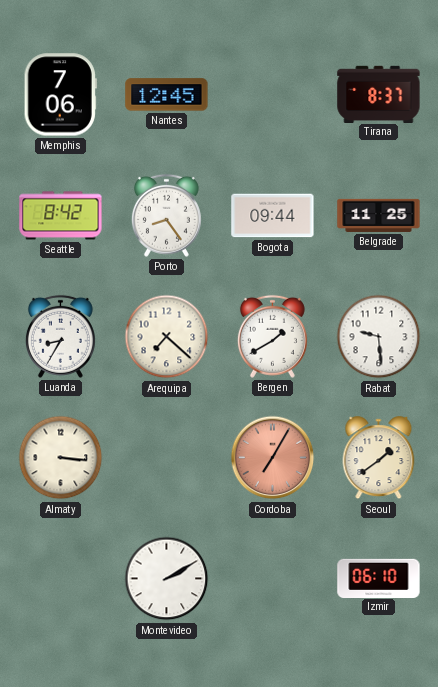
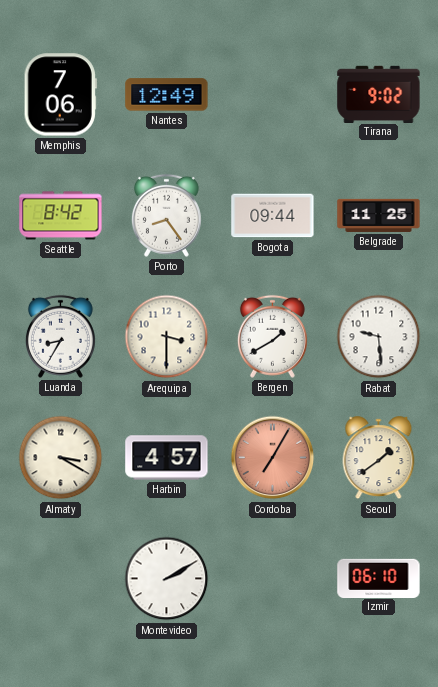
Nantes: 12:45 -> 12:49 (167, 95)
Tirana: 8:37 -> 9:02 (379, 94)
Arequipa: 7:22 -> 3:30 (167, 337)
Almaty: 3:16 -> 3:20 (61, 458)
Harbin: none -> 4:57 (167, 458)
